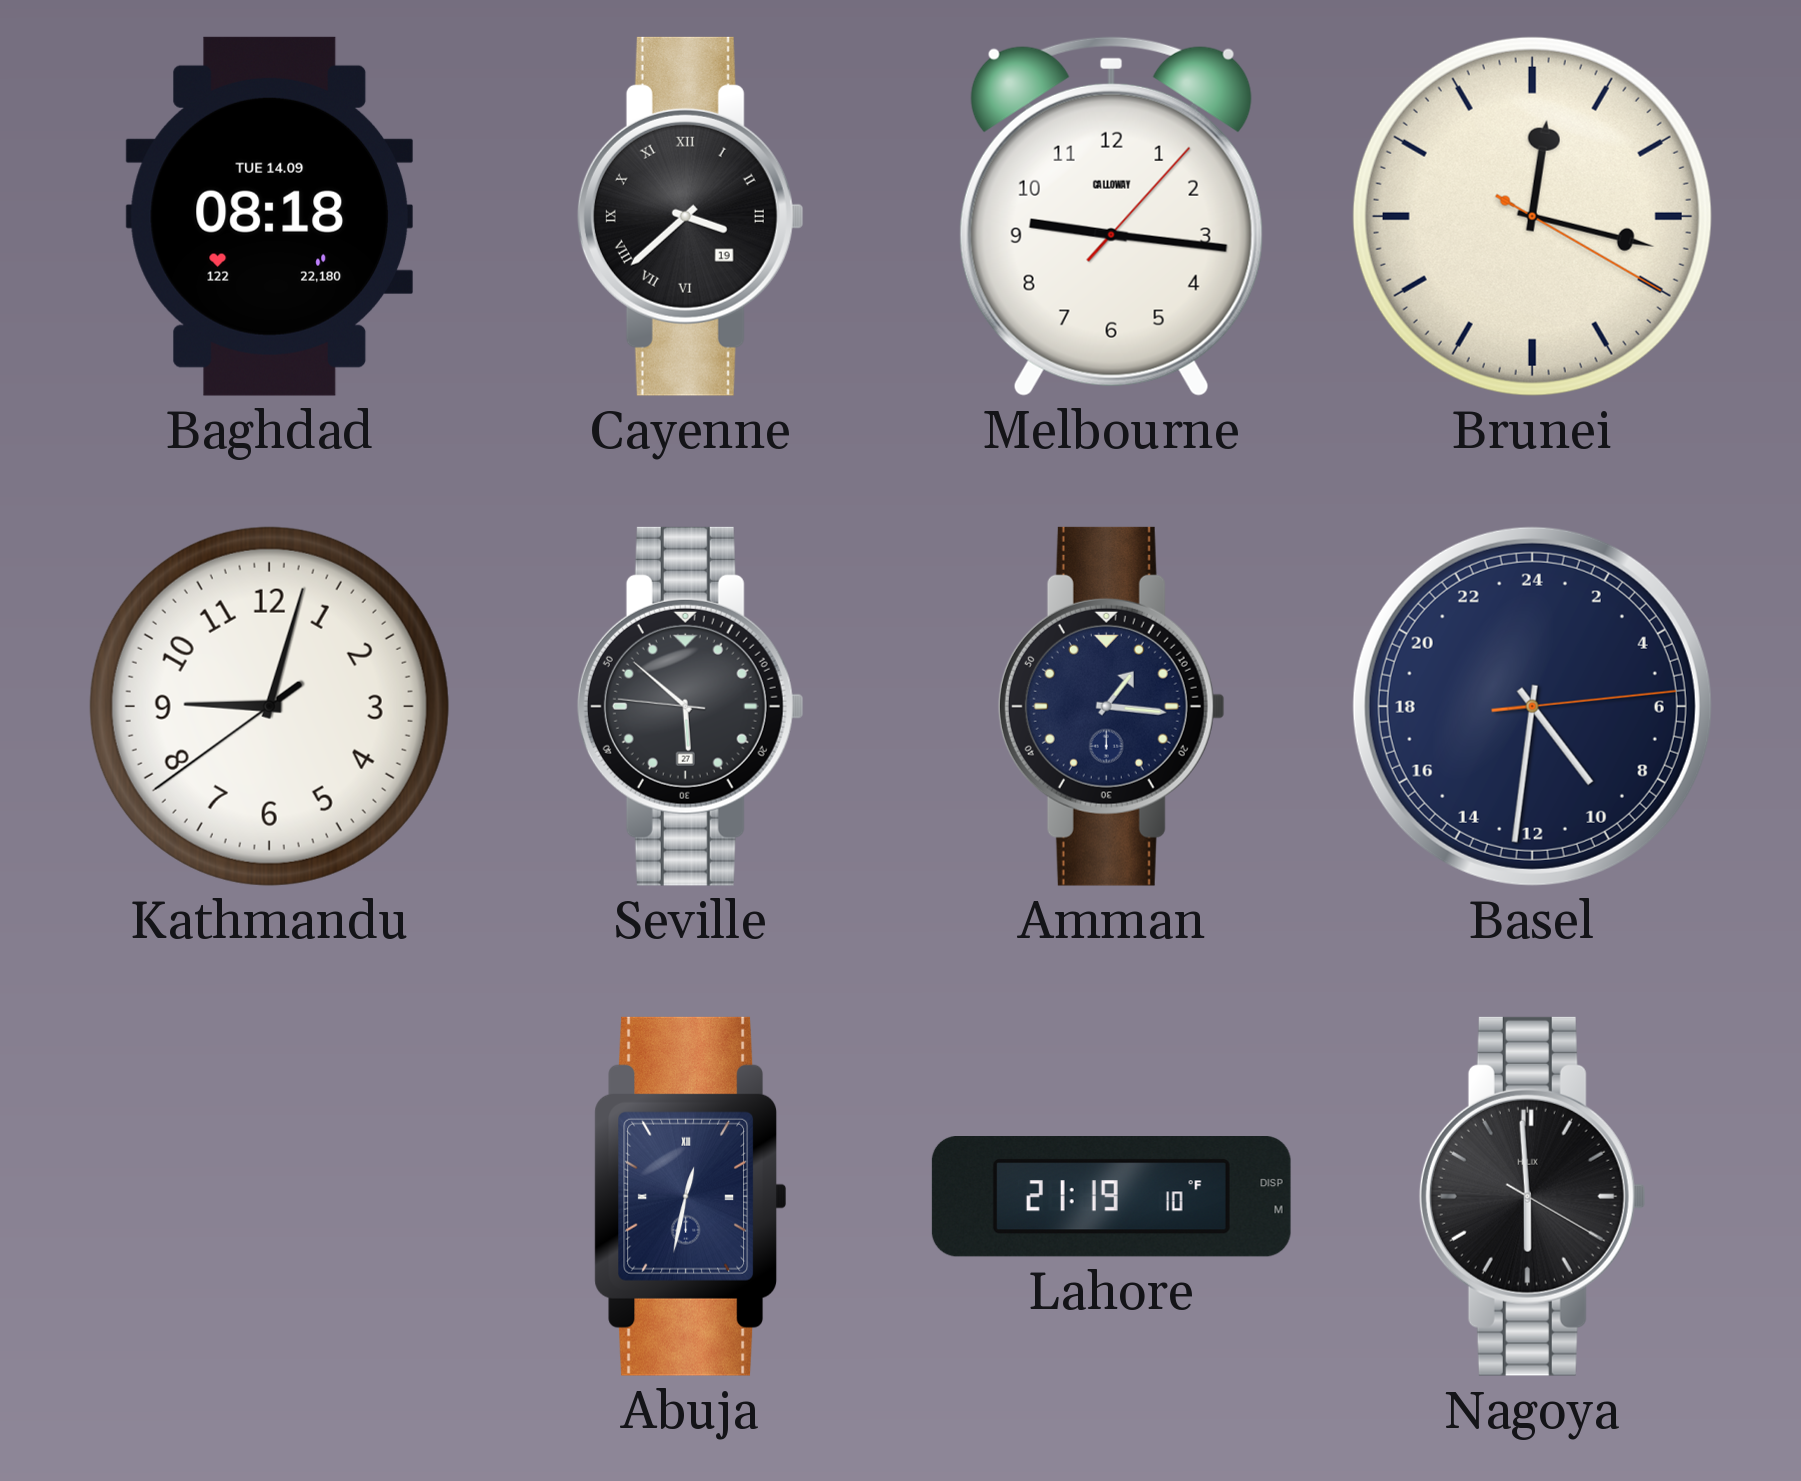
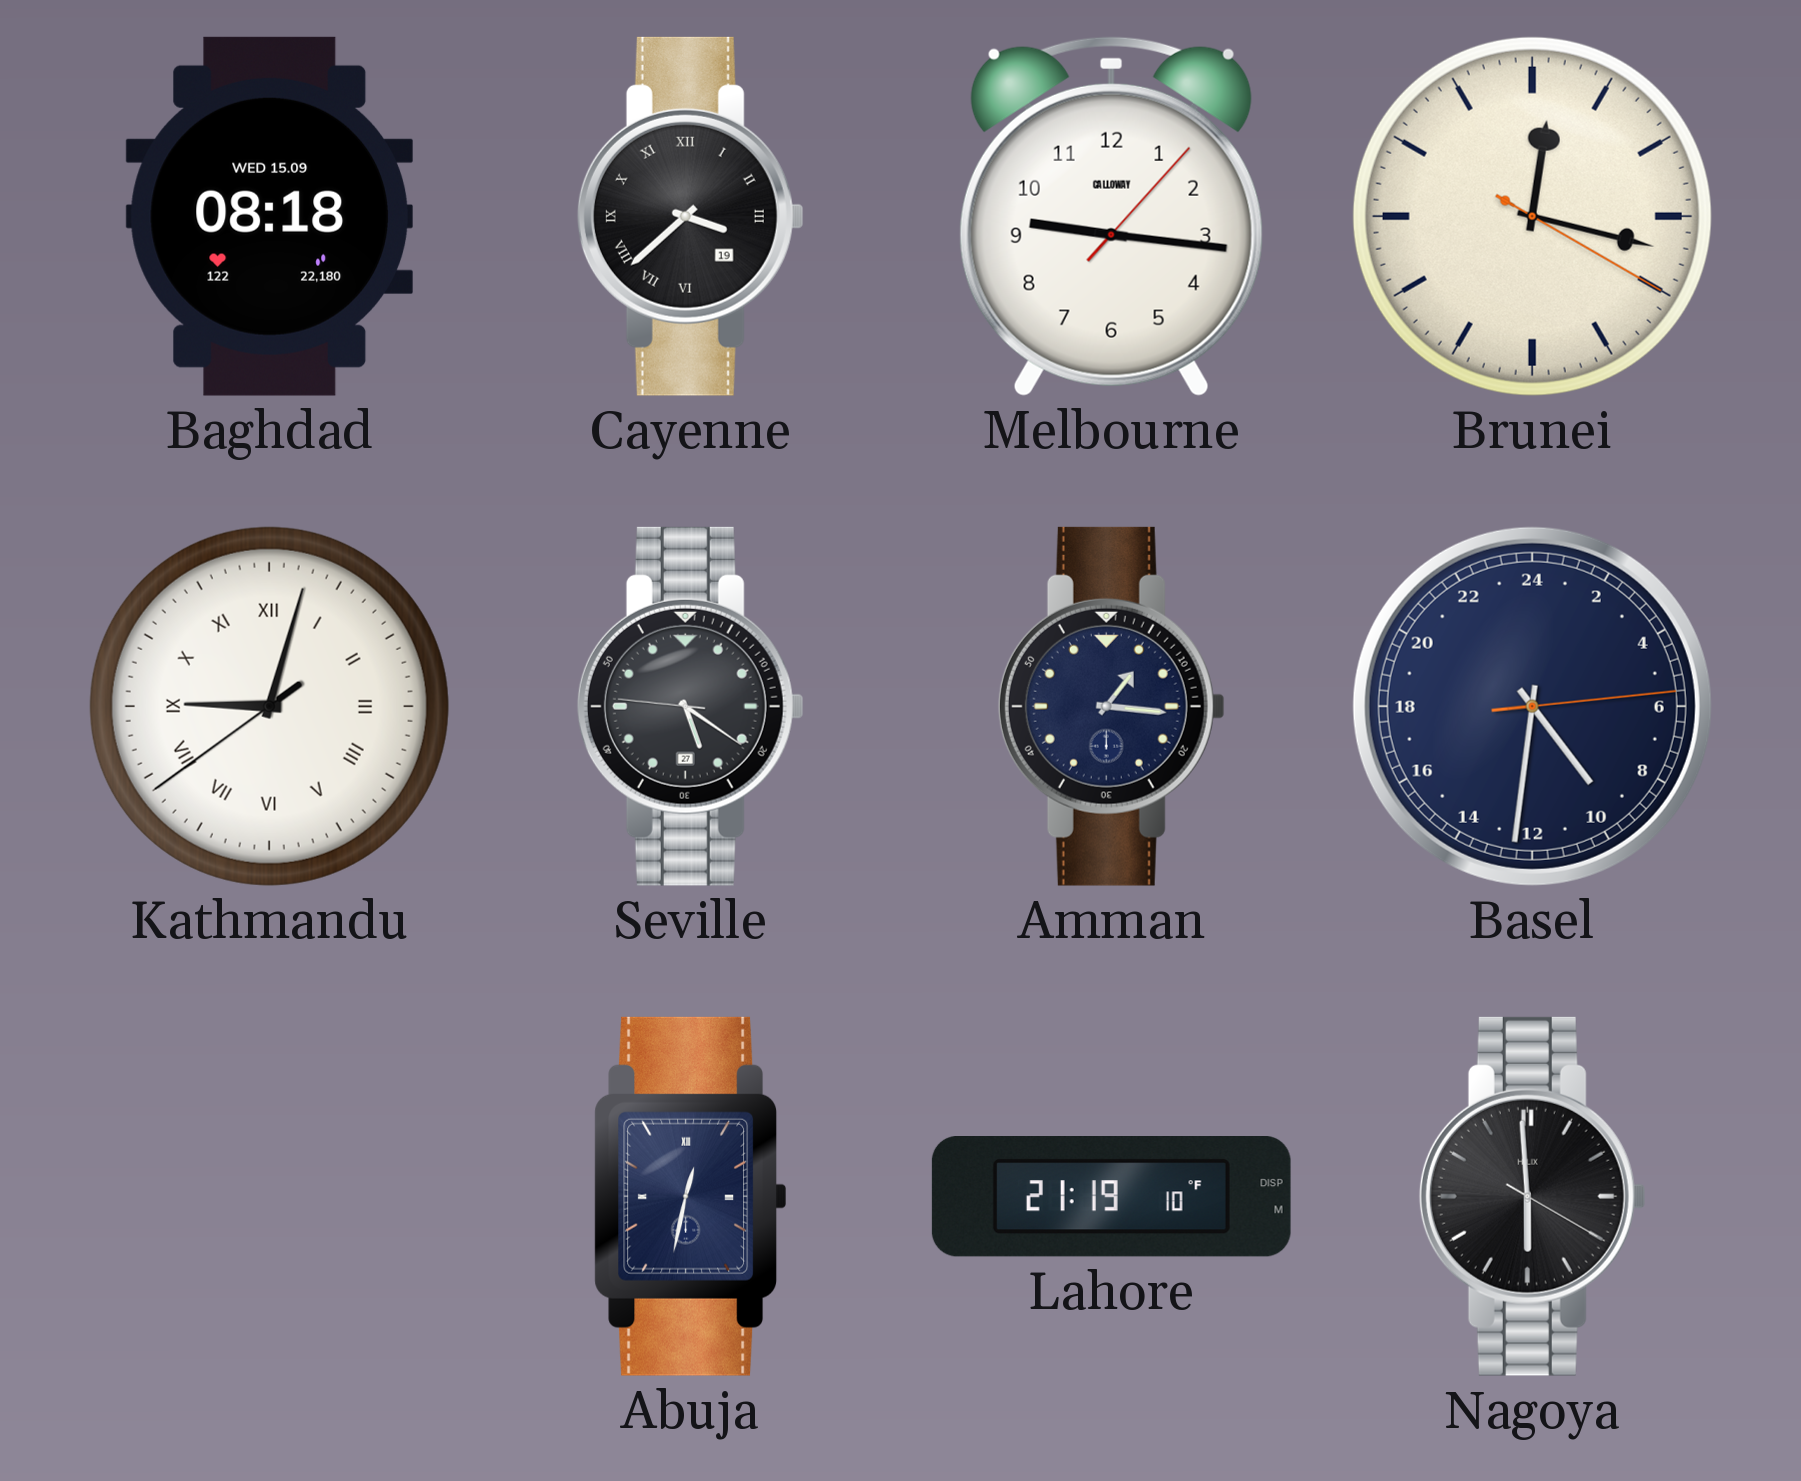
Baghdad date: TUE 14.09 -> WED 15.09 (269, 216)
Kathmandu numerals: Arabic -> Roman (269, 706)
Seville: 5:51 -> 5:20 (690, 706)
